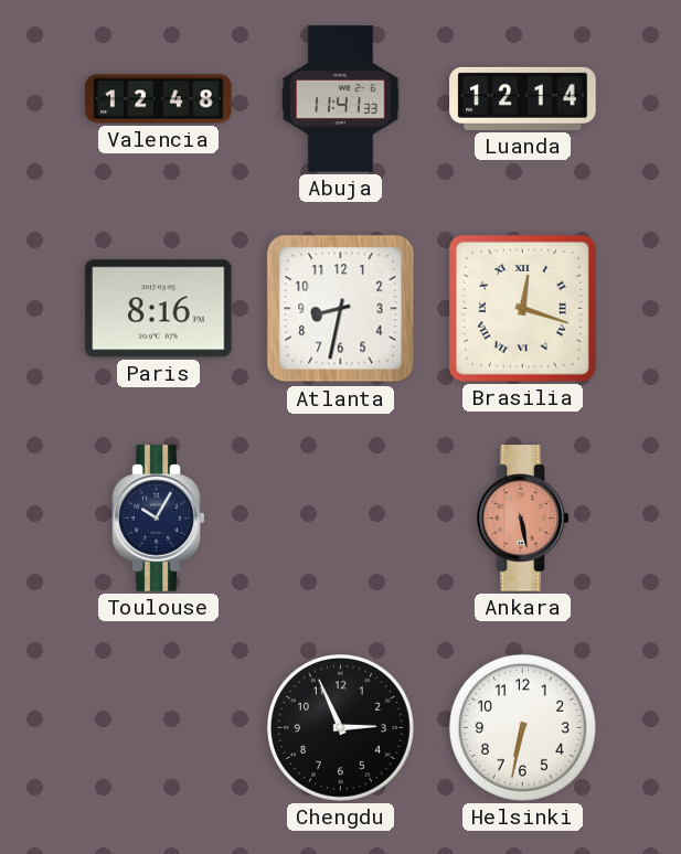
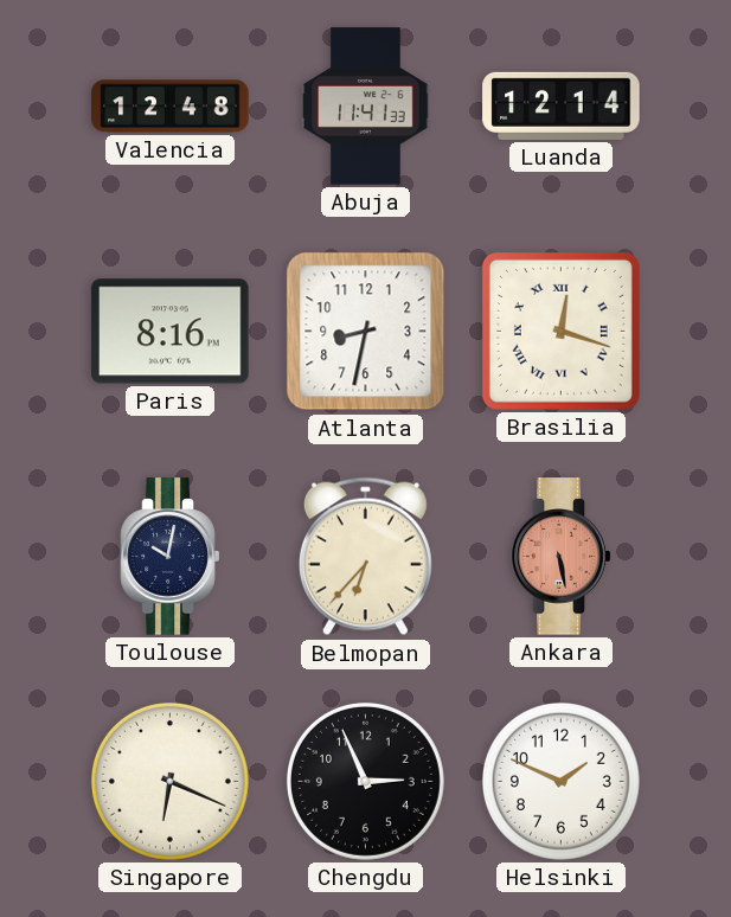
Toulouse: 10:05 -> 10:02 (171, 557)
Belmopan: none -> 6:37 (365, 557)
Singapore: none -> 6:19 (169, 781)
Helsinki: 6:32 -> 1:49 (560, 781)
